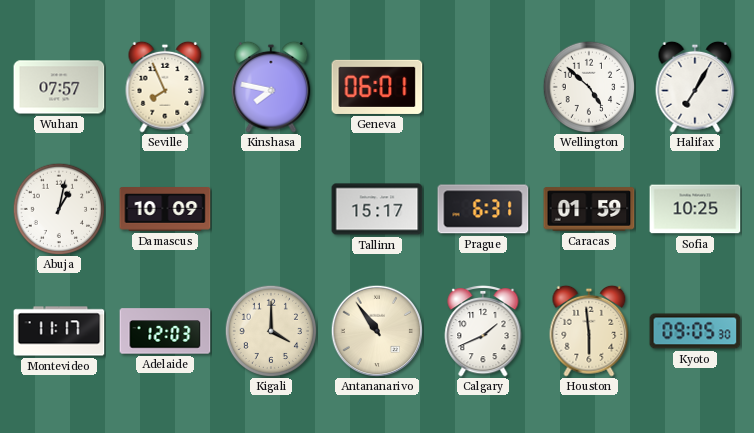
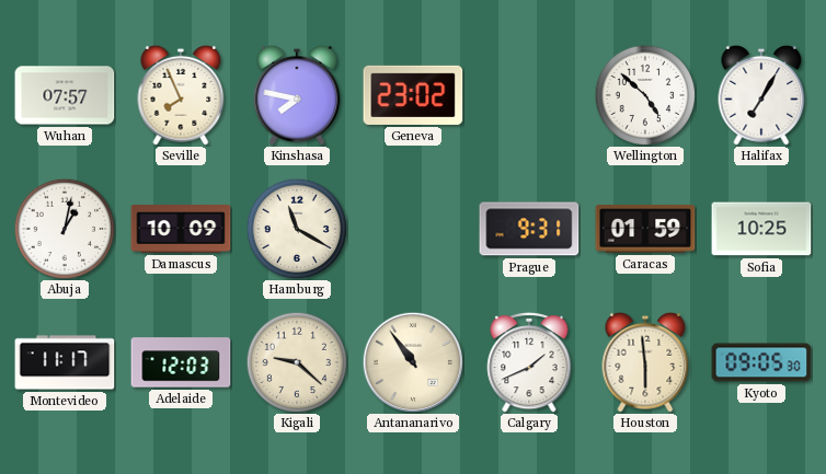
Geneva: 06:01 -> 23:02 (413, 95)
Hamburg: none -> 11:20 (297, 229)
Tallinn: 15:17 -> none (377, 209)
Prague: 6:31 -> 9:31 (529, 229)
Kigali: 4:00 -> 9:22 (297, 362)
